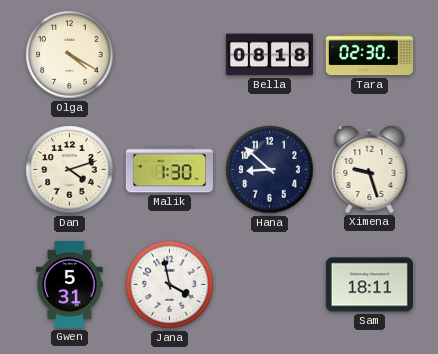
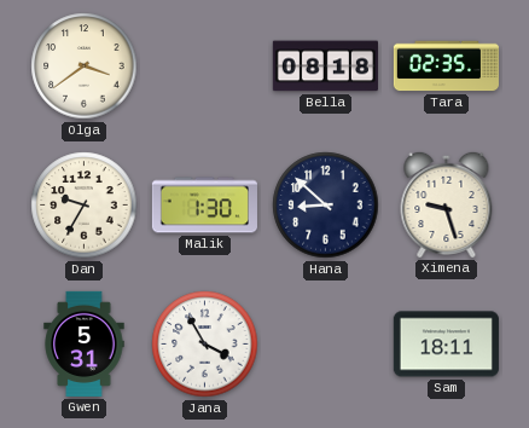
Olga: 4:20 -> 3:39 (85, 66)
Tara: 02:30 -> 02:35 (446, 66)
Dan: 4:12 -> 9:35 (85, 206)
Jana: 3:58 -> 3:55 (205, 345)
